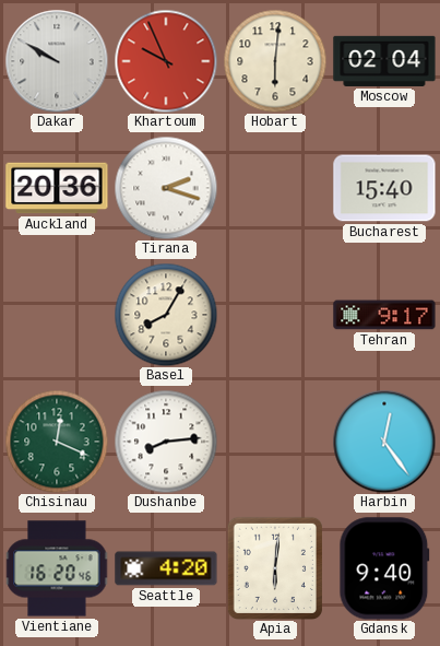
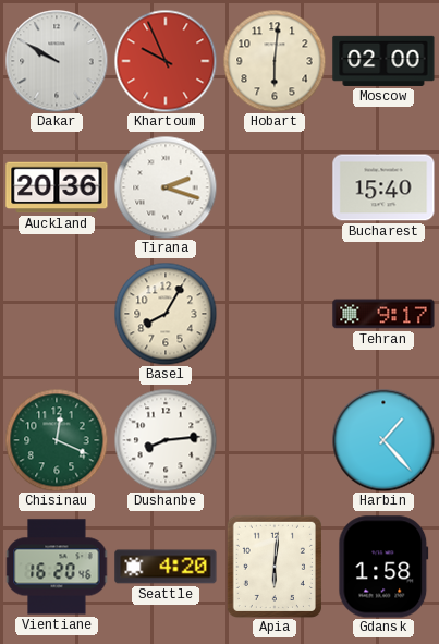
Moscow: 02:04 -> 02:00 (383, 61)
Harbin: 12:24 -> 1:23 (383, 440)
Gdansk: 9:40 -> 1:58 (383, 567)
